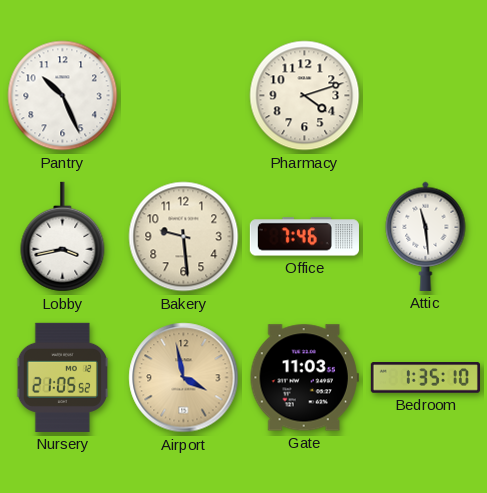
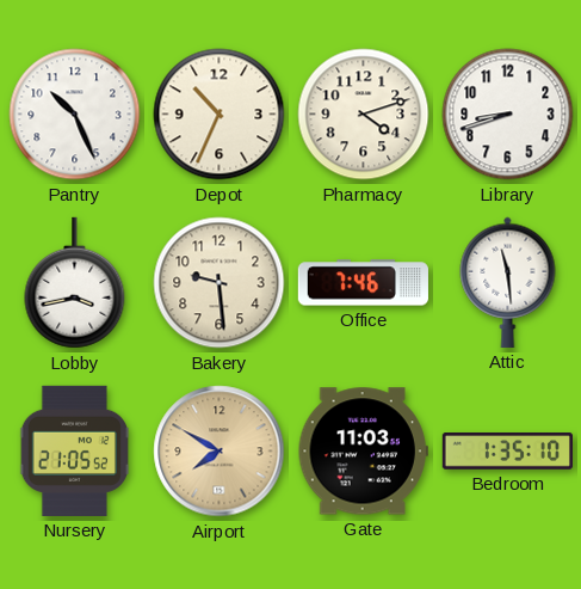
Depot: none -> 10:34 (220, 115)
Library: none -> 8:42 (508, 115)
Airport: 3:58 -> 7:50 (220, 452)
